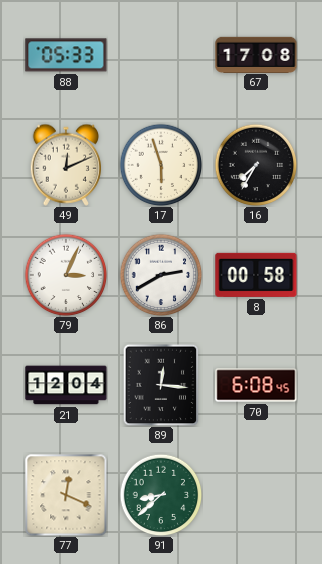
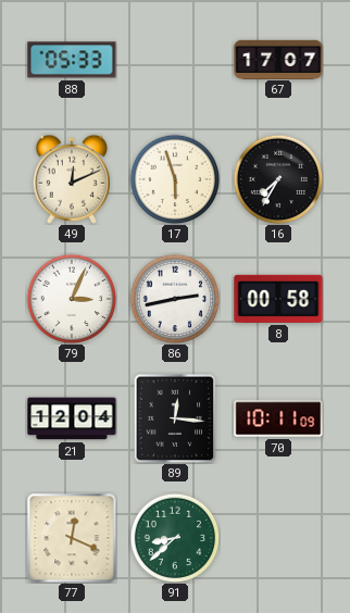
67: 17:08 -> 17:07 (278, 59)
86: 2:40 -> 2:43 (175, 299)
70: 6:08 -> 10:11 (278, 418)
